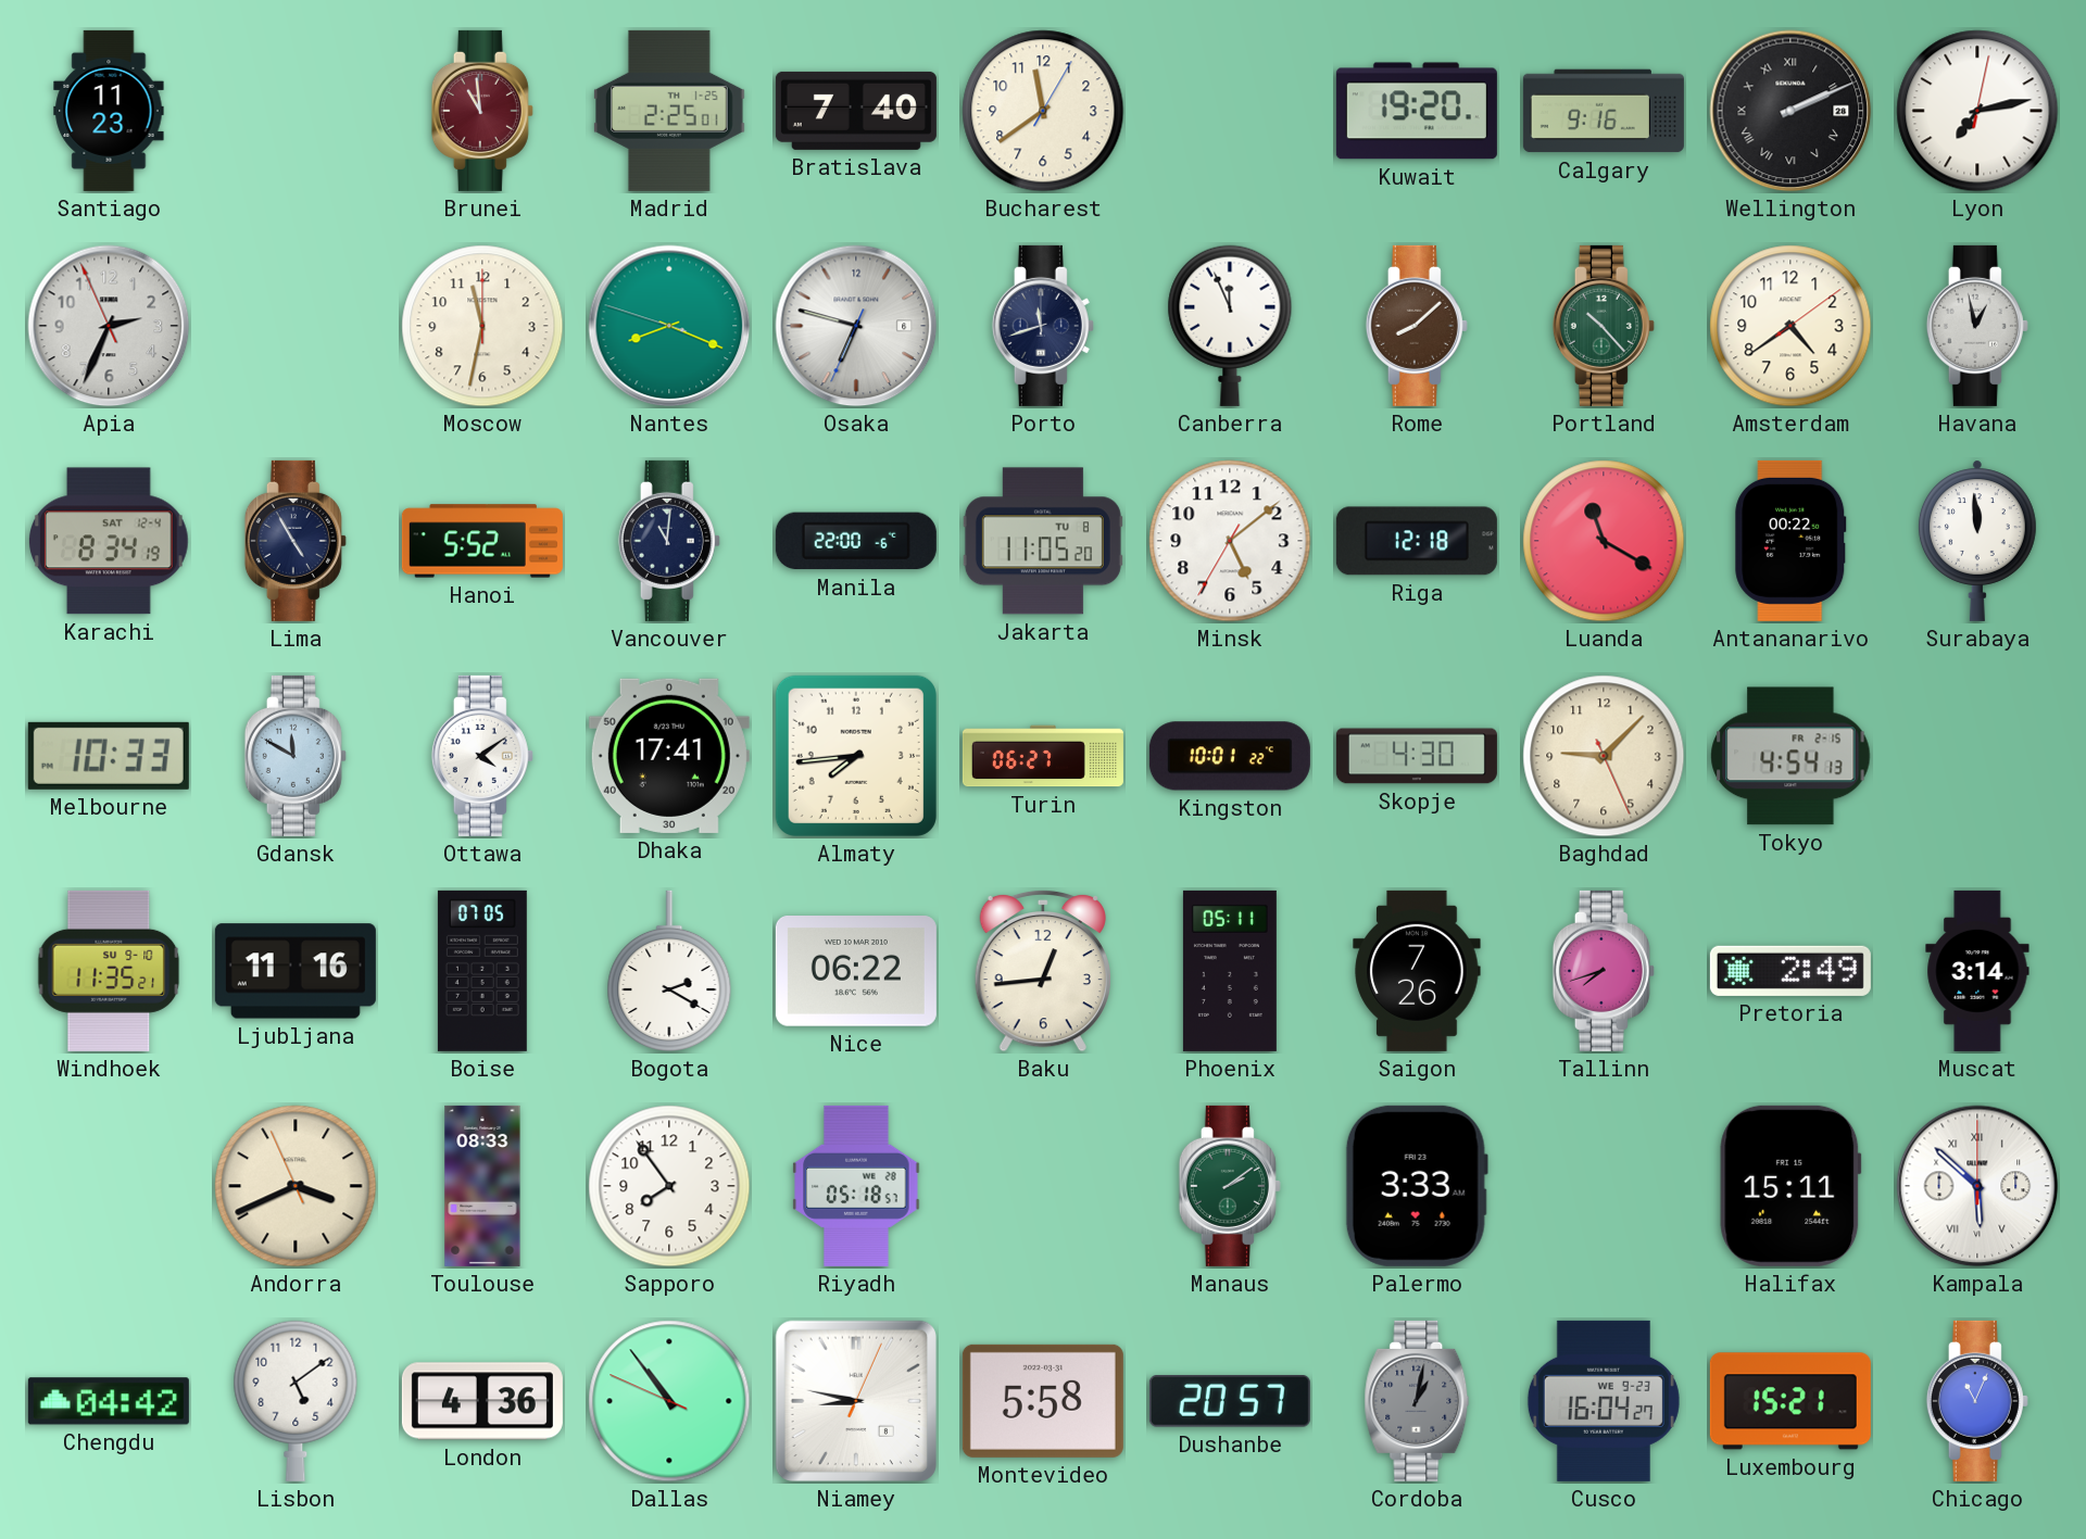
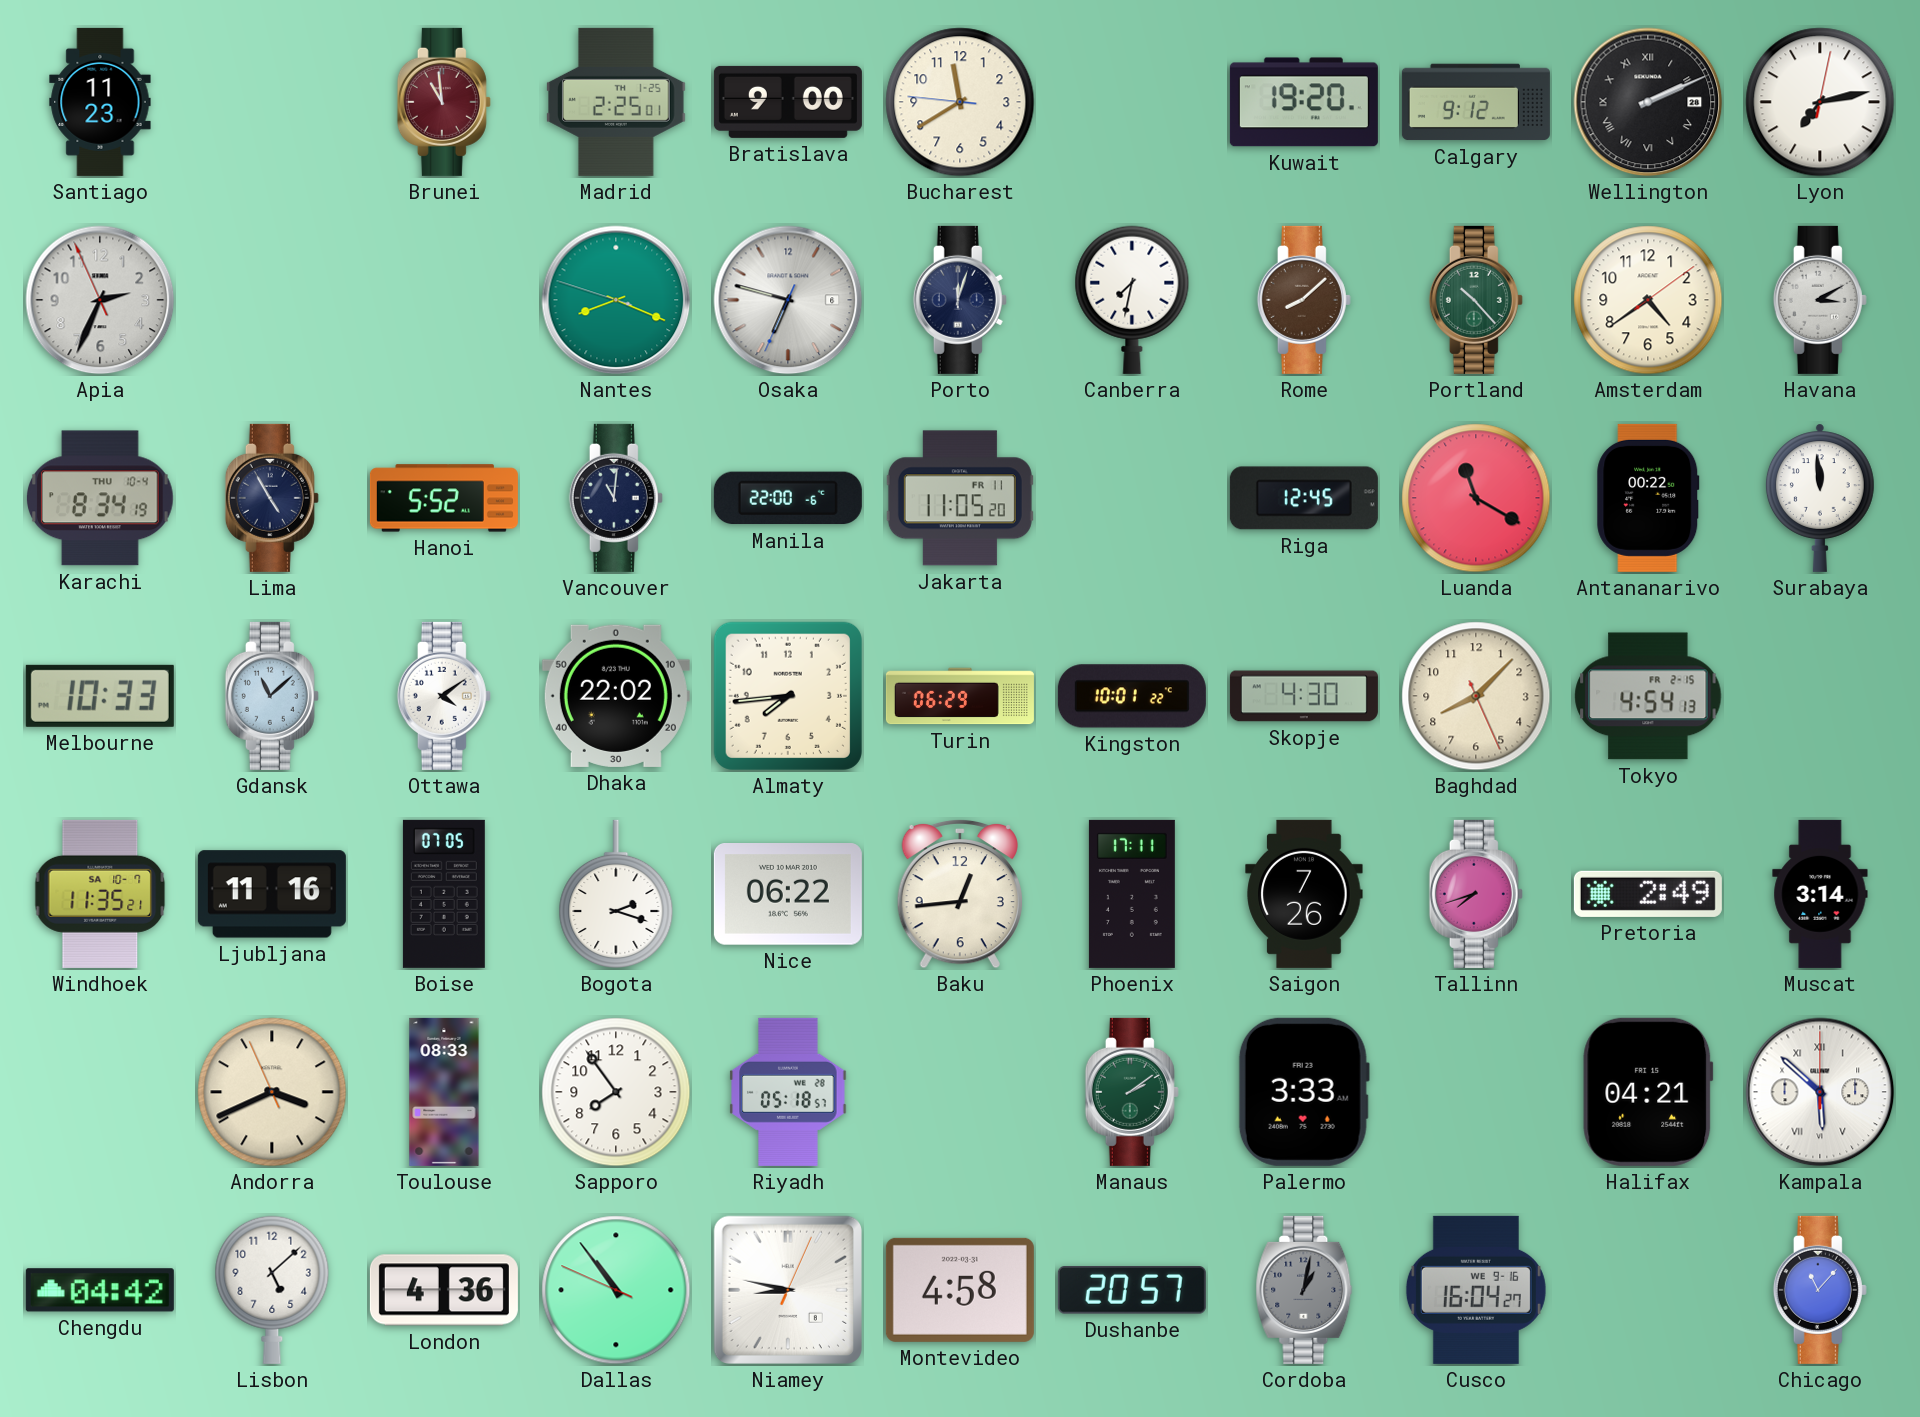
Bratislava: 7:40 -> 9:00 (788, 102)
Bucharest: 11:39:05 -> 11:39:46 (960, 102)
Calgary: 9:16 -> 9:12 (1476, 102)
Moscow: 11:32 -> none (482, 326)
Porto: 11:42 -> 12:03 (960, 300)
Canberra: 11:56 -> 7:32 (1132, 300)
Havana: 12:58 -> 3:10 (1820, 300)
Karachi date: SAT 12-4 -> THU 10-4 (100, 498)
Jakarta date: TU 8 -> FR 11 (960, 498)
Minsk: 5:08 -> none (1230, 541)
Riga: 12:18 -> 12:45 (1304, 498)
Gdansk: 11:50 -> 11:08 (272, 696)
Dhaka: 17:41 -> 22:02 (616, 696)
Turin: 06:27 -> 06:29 (960, 696)
Baghdad: 9:07 -> 8:07 (1476, 696)
Windhoek date: SU 9-10 -> SA 10-7 (100, 894)
Bogota: 2:20 -> 2:18 (616, 894)
Phoenix: 05:11 -> 17:11 (1132, 894)
Halifax: 15:11 -> 04:21 (1648, 1092)
Lisbon: 5:09 -> 5:08 (272, 1290)
Montevideo: 5:58 -> 4:58 (960, 1290)
Cusco date: WE 9-23 -> WE 9-16 (1476, 1290)
Luxembourg: 15:21 -> none (1790, 1401)
Chicago: 11:04 -> 11:07 (1820, 1290)
